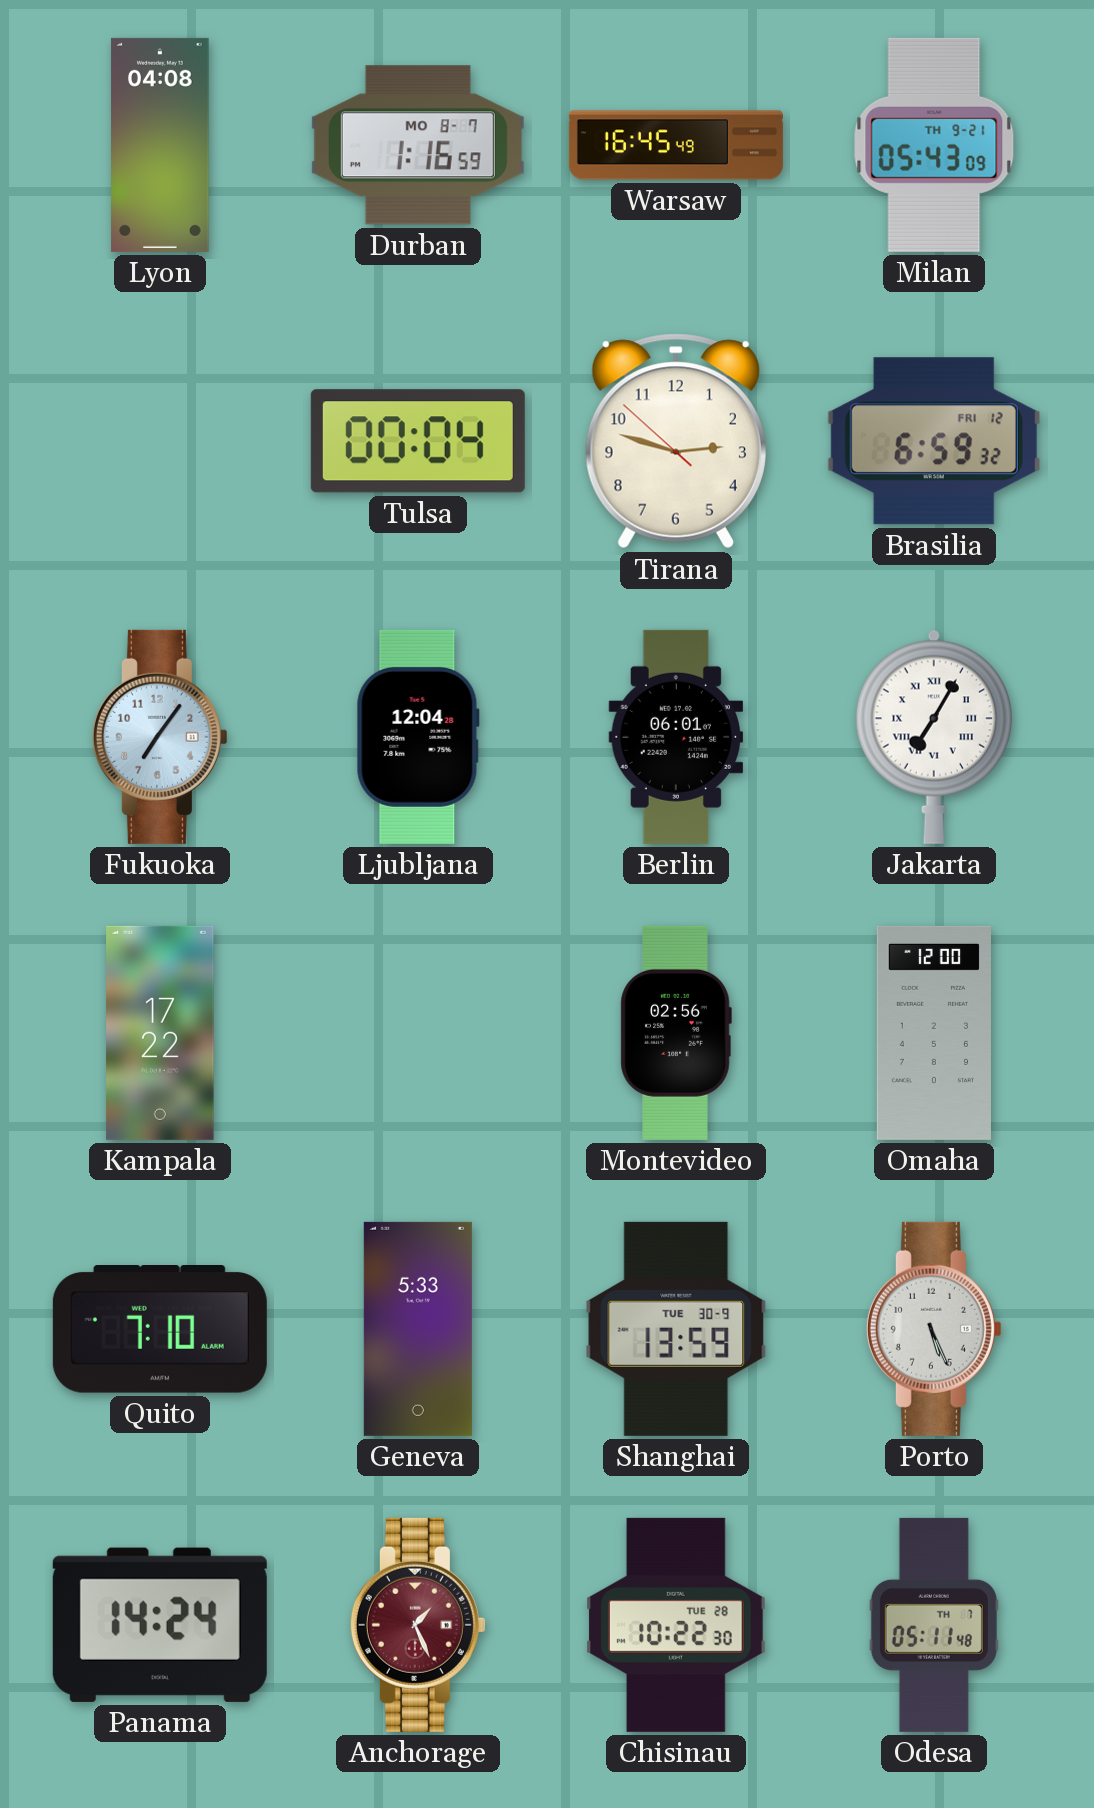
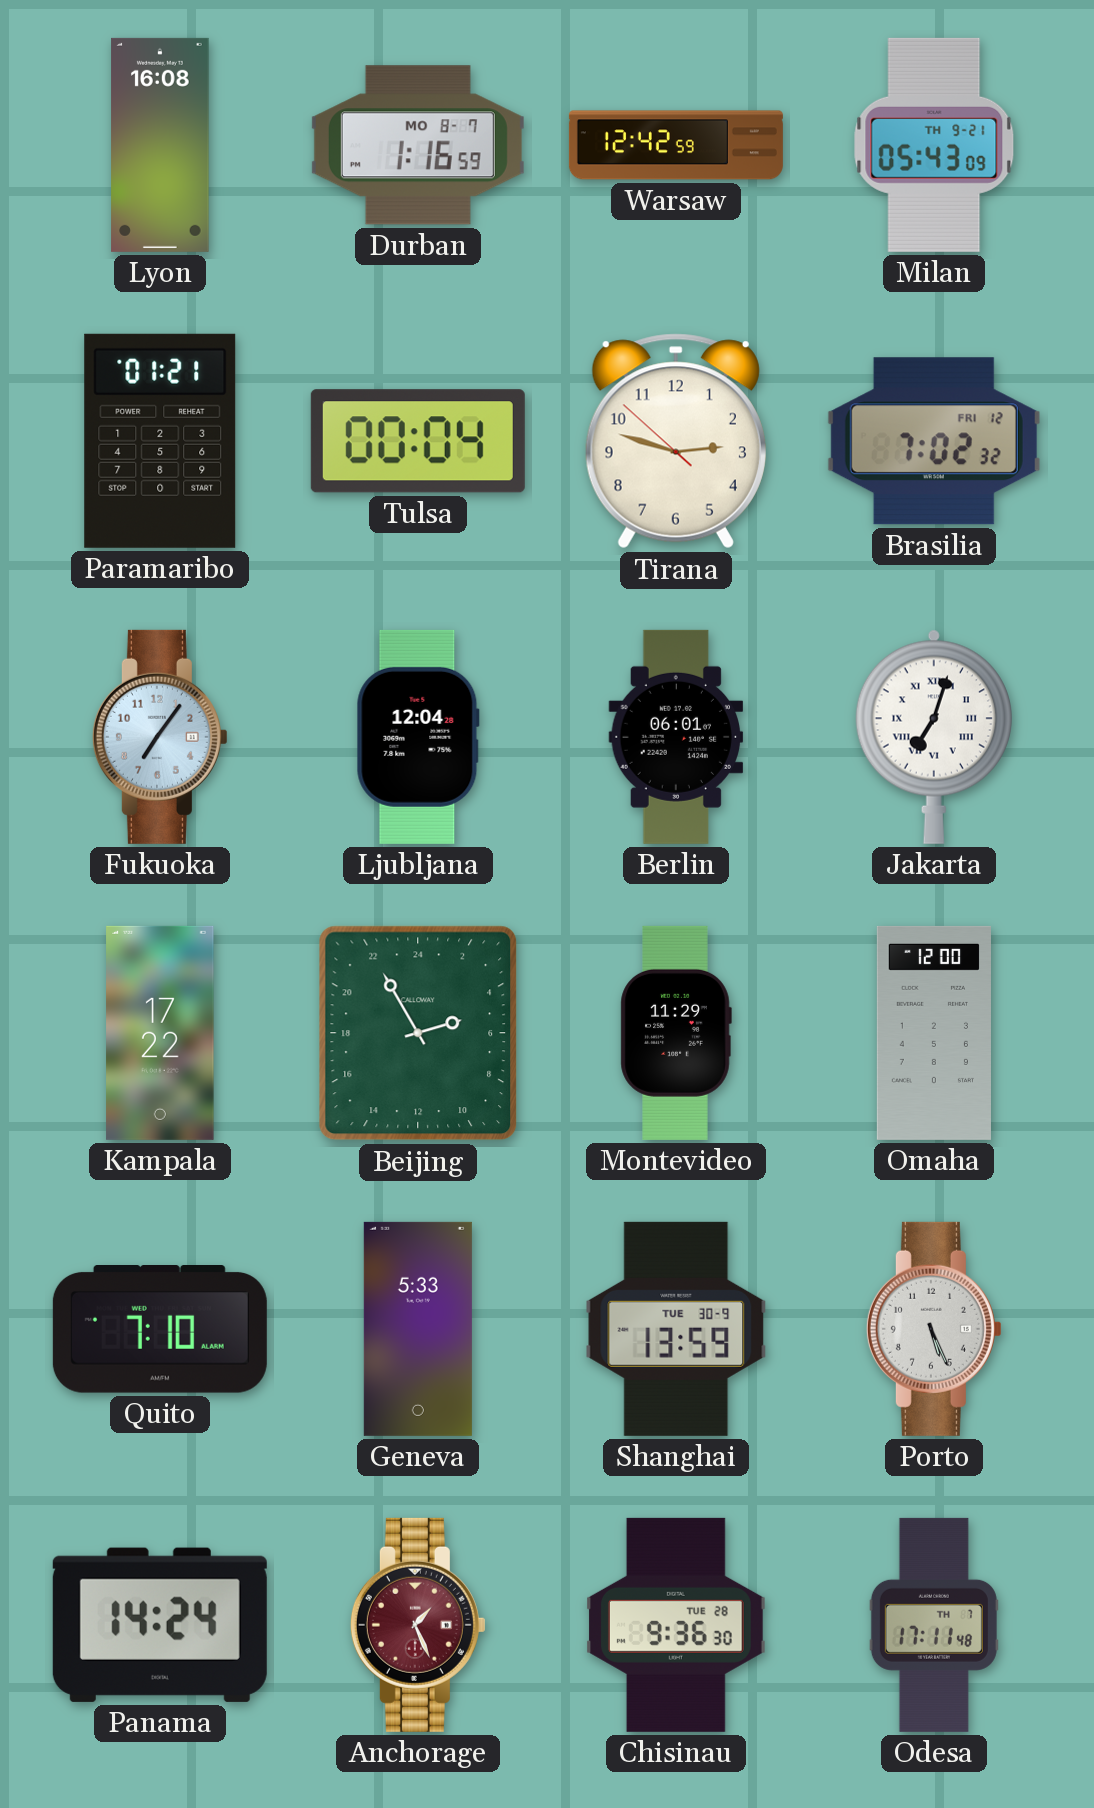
Lyon: 04:08 -> 16:08 (160, 145)
Warsaw: 16:45 -> 12:42 (676, 145)
Paramaribo: none -> 01:21 (160, 441)
Brasilia: 6:59 -> 7:02 (934, 441)
Jakarta: 7:05 -> 7:03 (934, 737)
Beijing: none -> 4:55 (418, 1033)
Montevideo: 02:56 -> 11:29 (676, 1033)
Chisinau: 10:22 -> 9:36 (677, 1625)
Odesa: 05:11 -> 17:11 (934, 1625)
